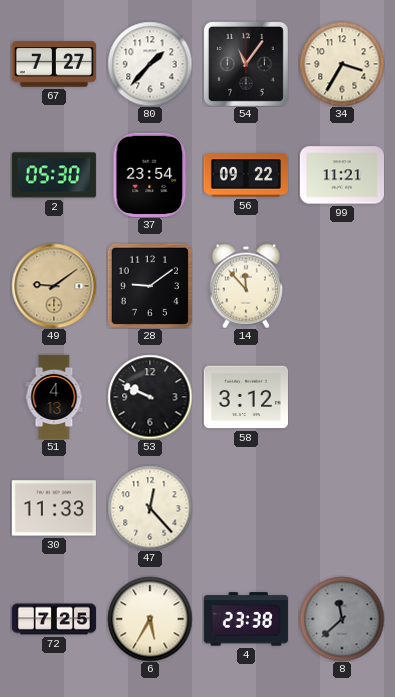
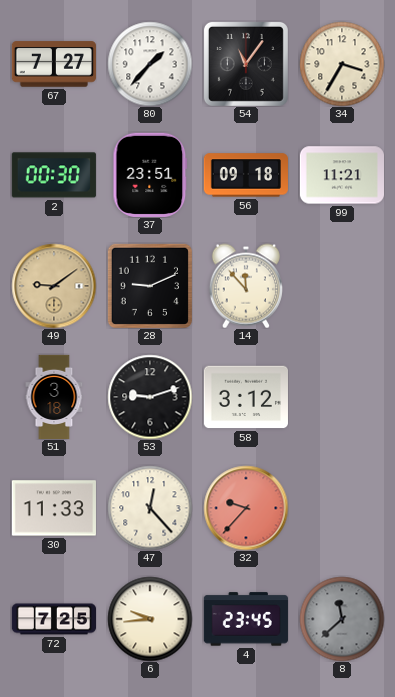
2: 05:30 -> 00:30 (54, 175)
37: 23:54 -> 23:51 (150, 175)
56: 09:22 -> 09:18 (245, 175)
28: 9:09 -> 9:11 (150, 286)
51: 4:13 -> 3:18 (54, 396)
53: 9:49 -> 9:12 (150, 397)
32: none -> 9:37 (246, 508)
6: 5:35 -> 9:44 (150, 619)
4: 23:38 -> 23:45 (246, 619)
